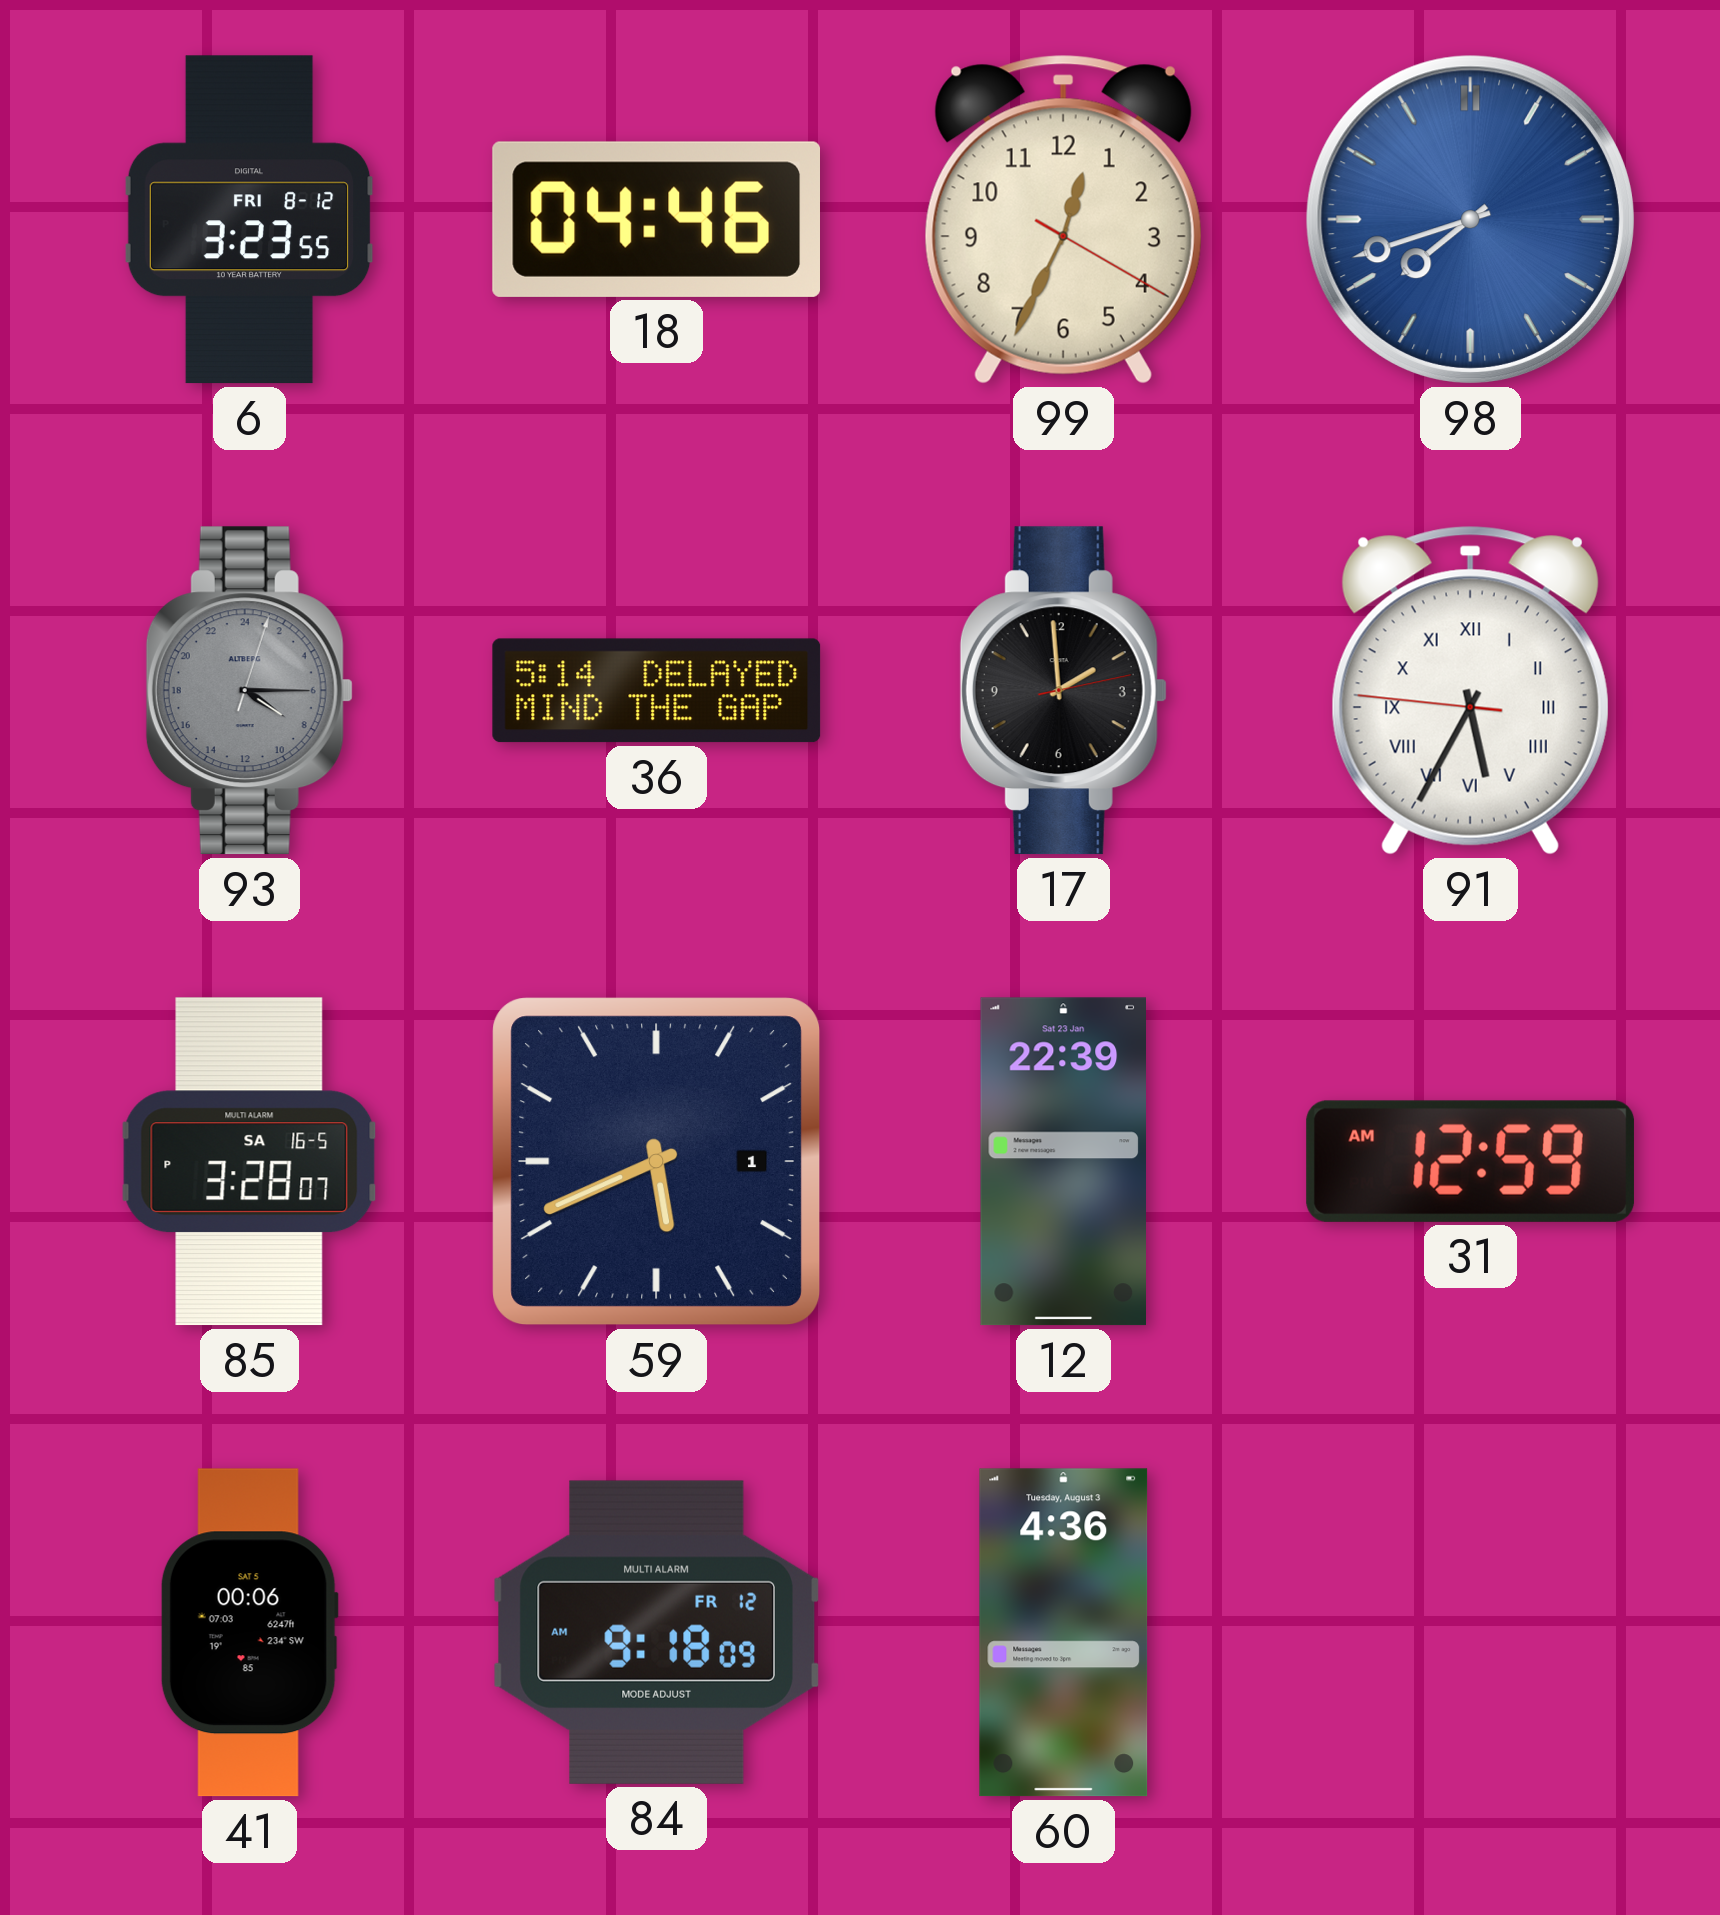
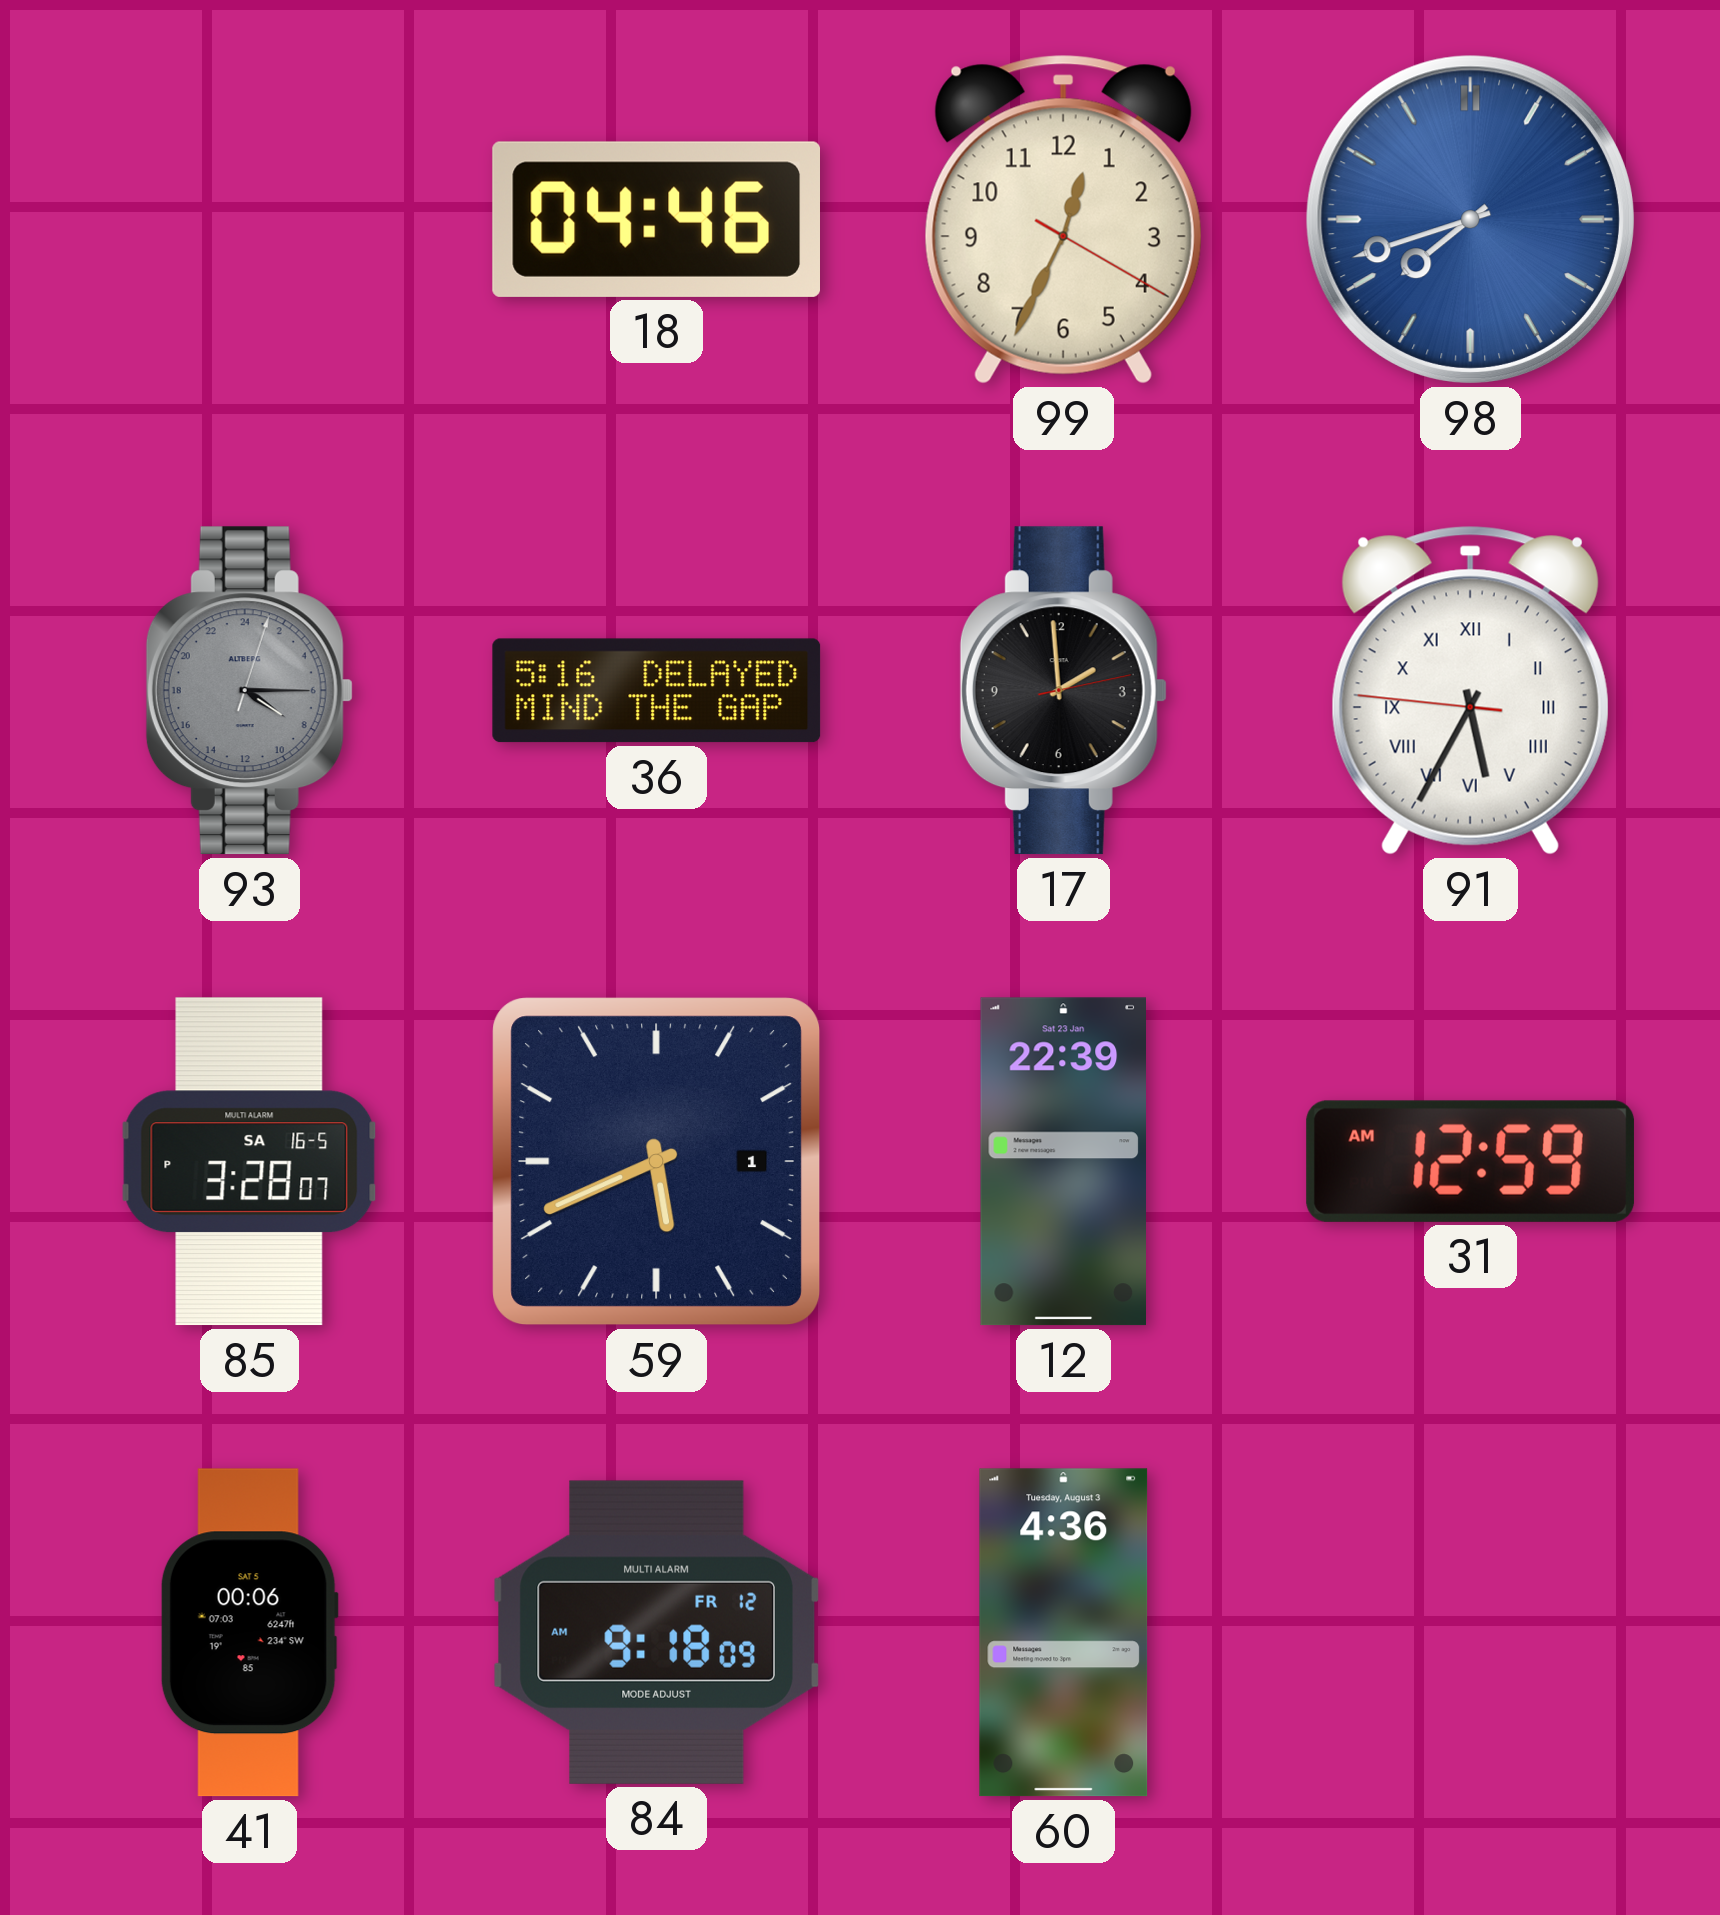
6: 3:23 -> none (249, 220)
36: 5:14 -> 5:16 (657, 691)
